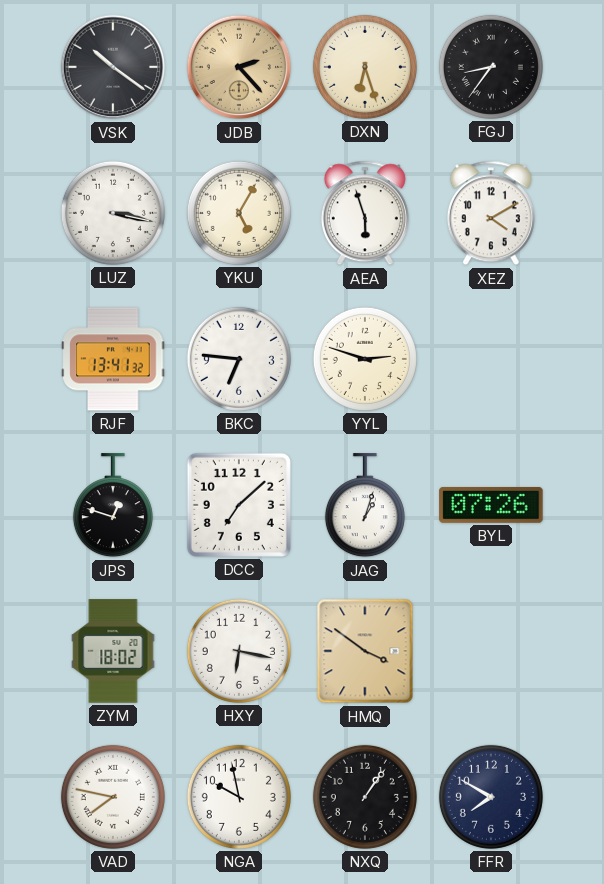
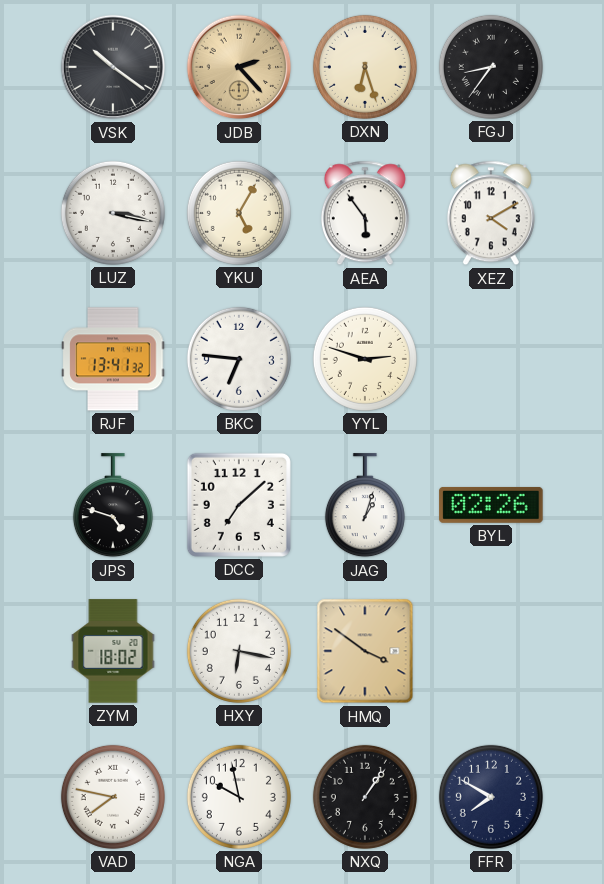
AEA: 5:57 -> 5:54 (365, 213)
JPS: 12:48 -> 4:48 (113, 506)
BYL: 07:26 -> 02:26 (491, 505)
